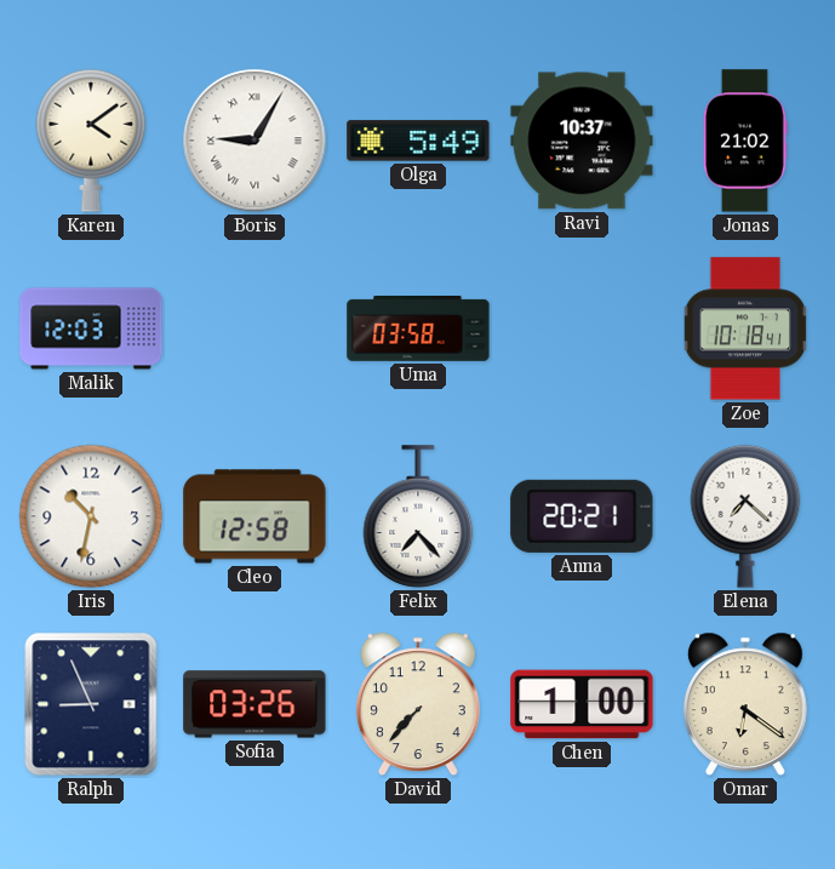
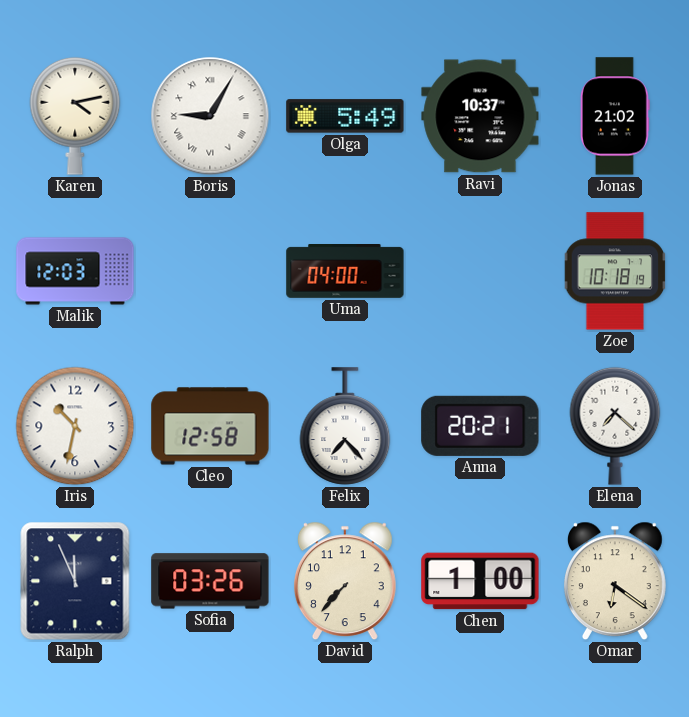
Karen: 4:09 -> 4:13 (75, 116)
Uma: 03:58 -> 04:00 (345, 272)
Zoe: 10:18:41 -> 10:18:19 (615, 271)
Ralph: 8:56 -> 11:56 (75, 581)
